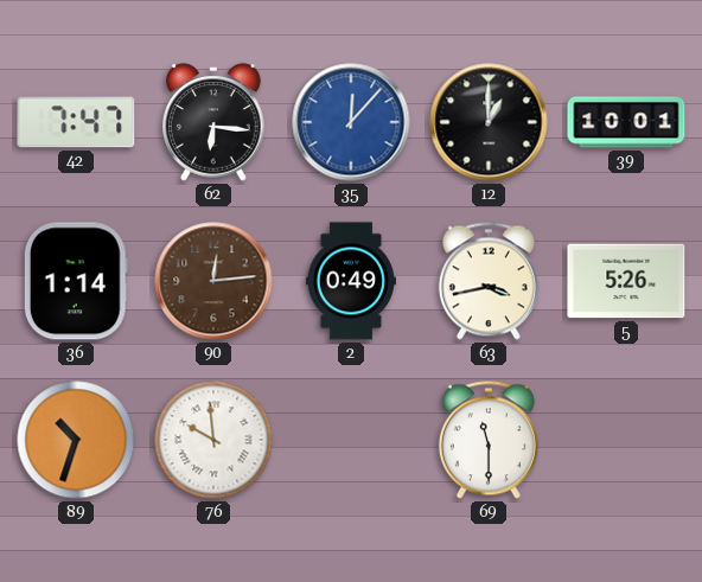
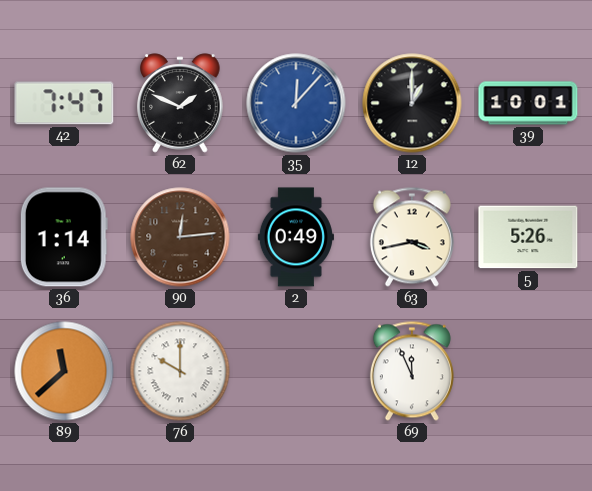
62: 6:16 -> 1:49 (180, 103)
89: 10:33 -> 11:38 (64, 371)
76: 9:59 -> 10:00 (180, 371)
69: 11:30 -> 11:56 (412, 371)
